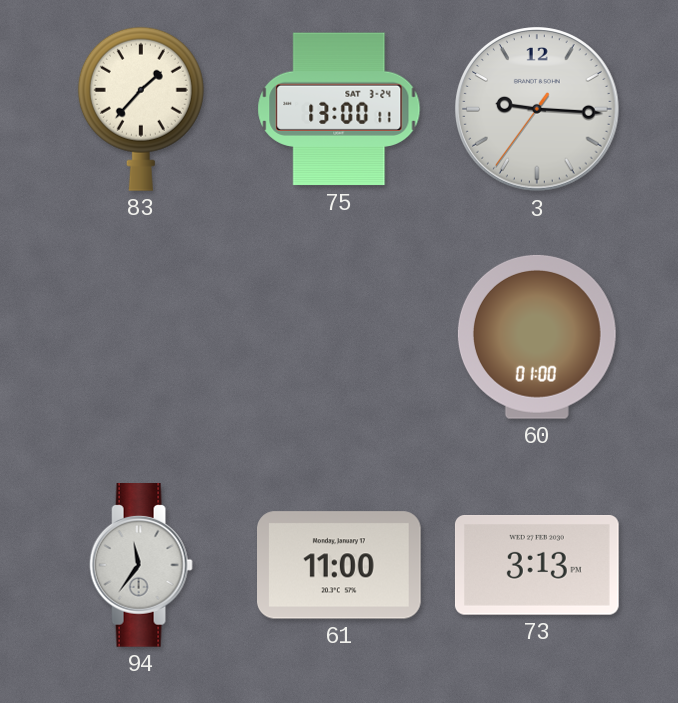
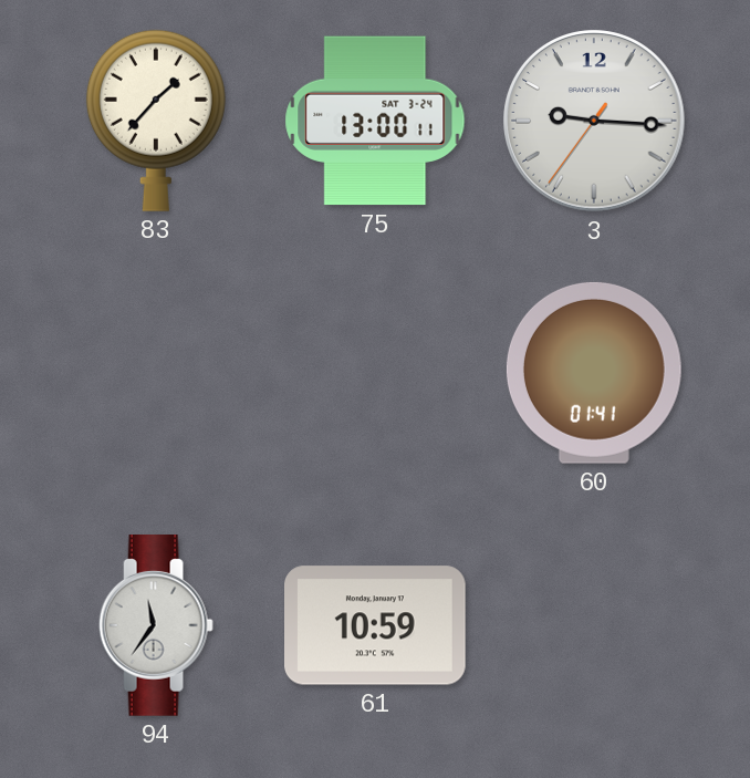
60: 01:00 -> 01:41 (594, 373)
61: 11:00 -> 10:59 (376, 625)
73: 3:13 -> none (537, 566)
